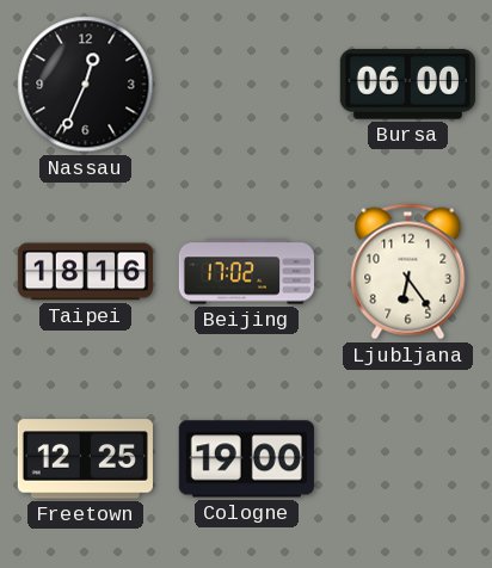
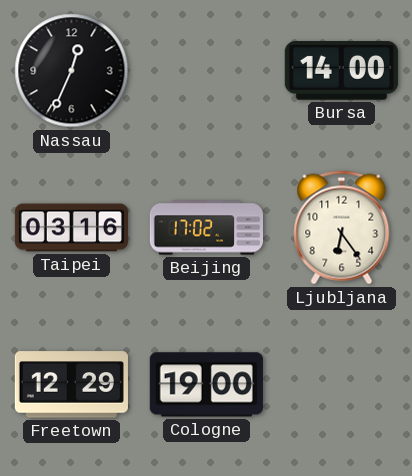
Bursa: 06:00 -> 14:00 (341, 71)
Taipei: 18:16 -> 03:16 (71, 228)
Freetown: 12:25 -> 12:29 (71, 385)
